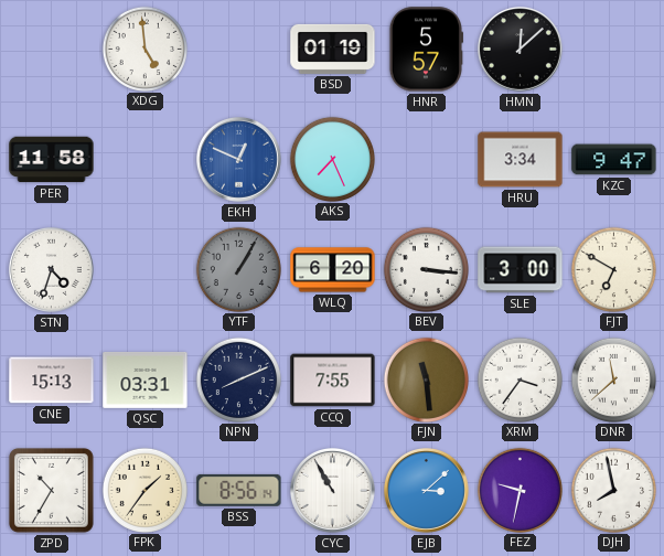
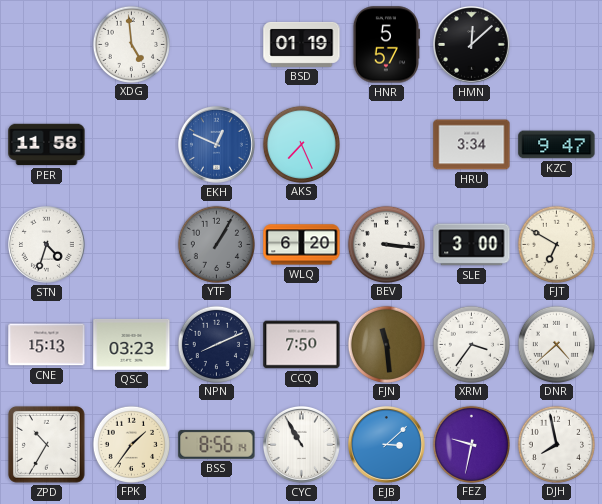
QSC: 03:31 -> 03:23 (132, 345)
CCQ: 7:55 -> 7:50 (302, 345)
DNR: 11:38 -> 4:38 (556, 344)
